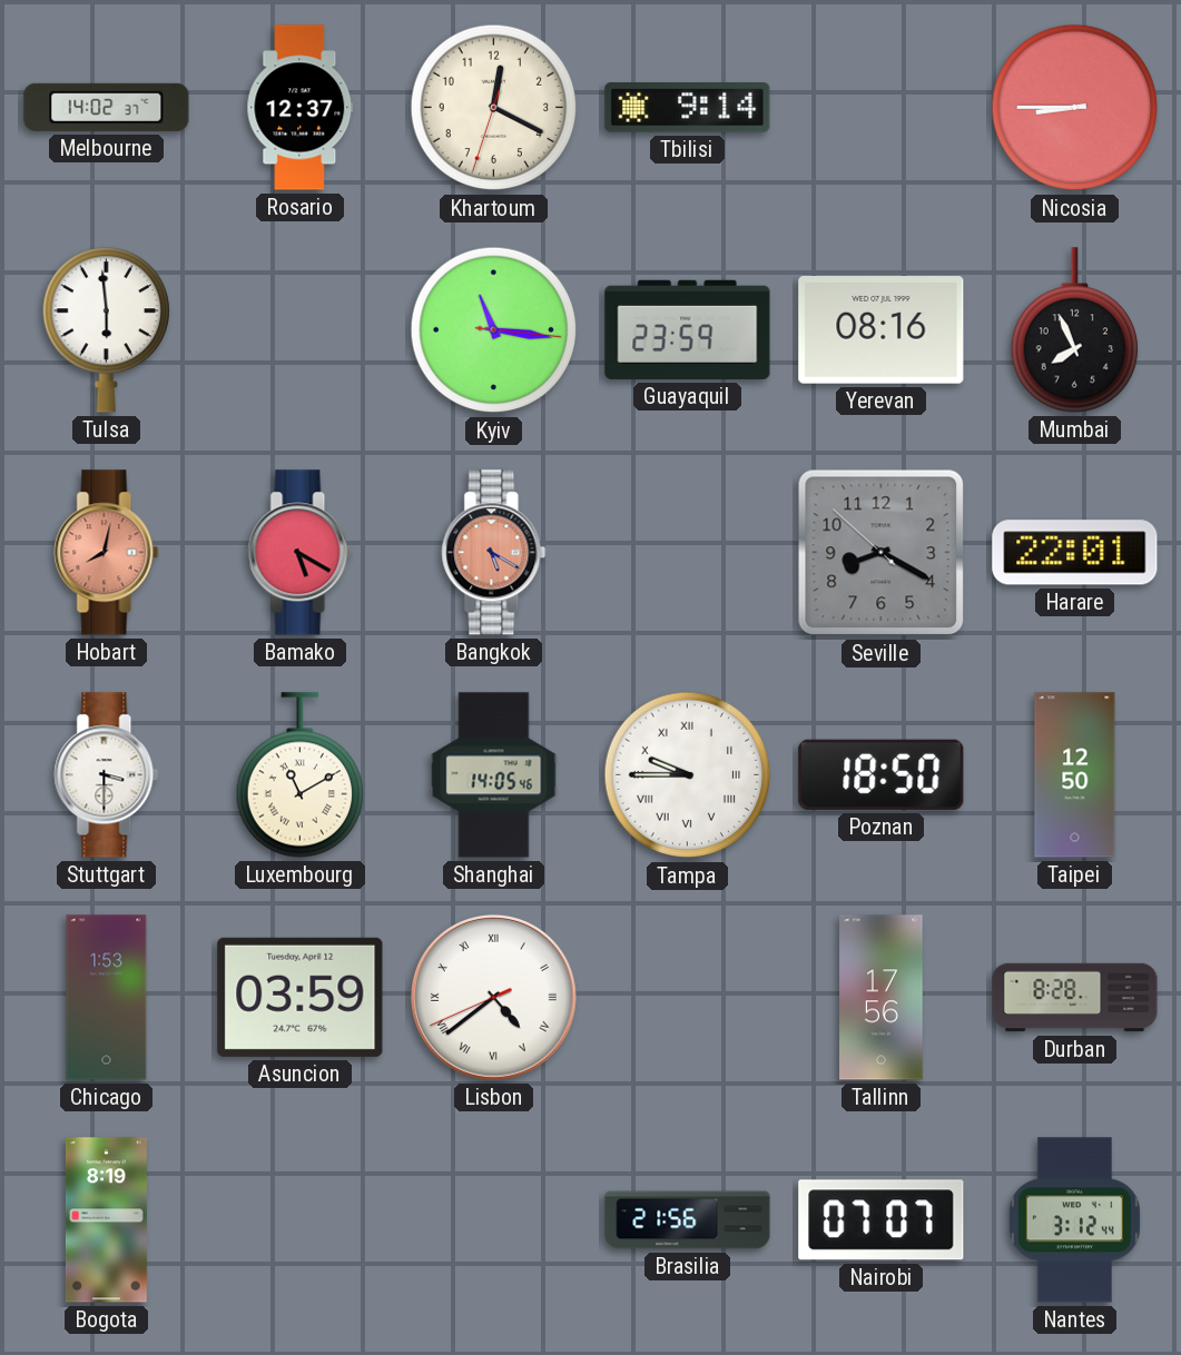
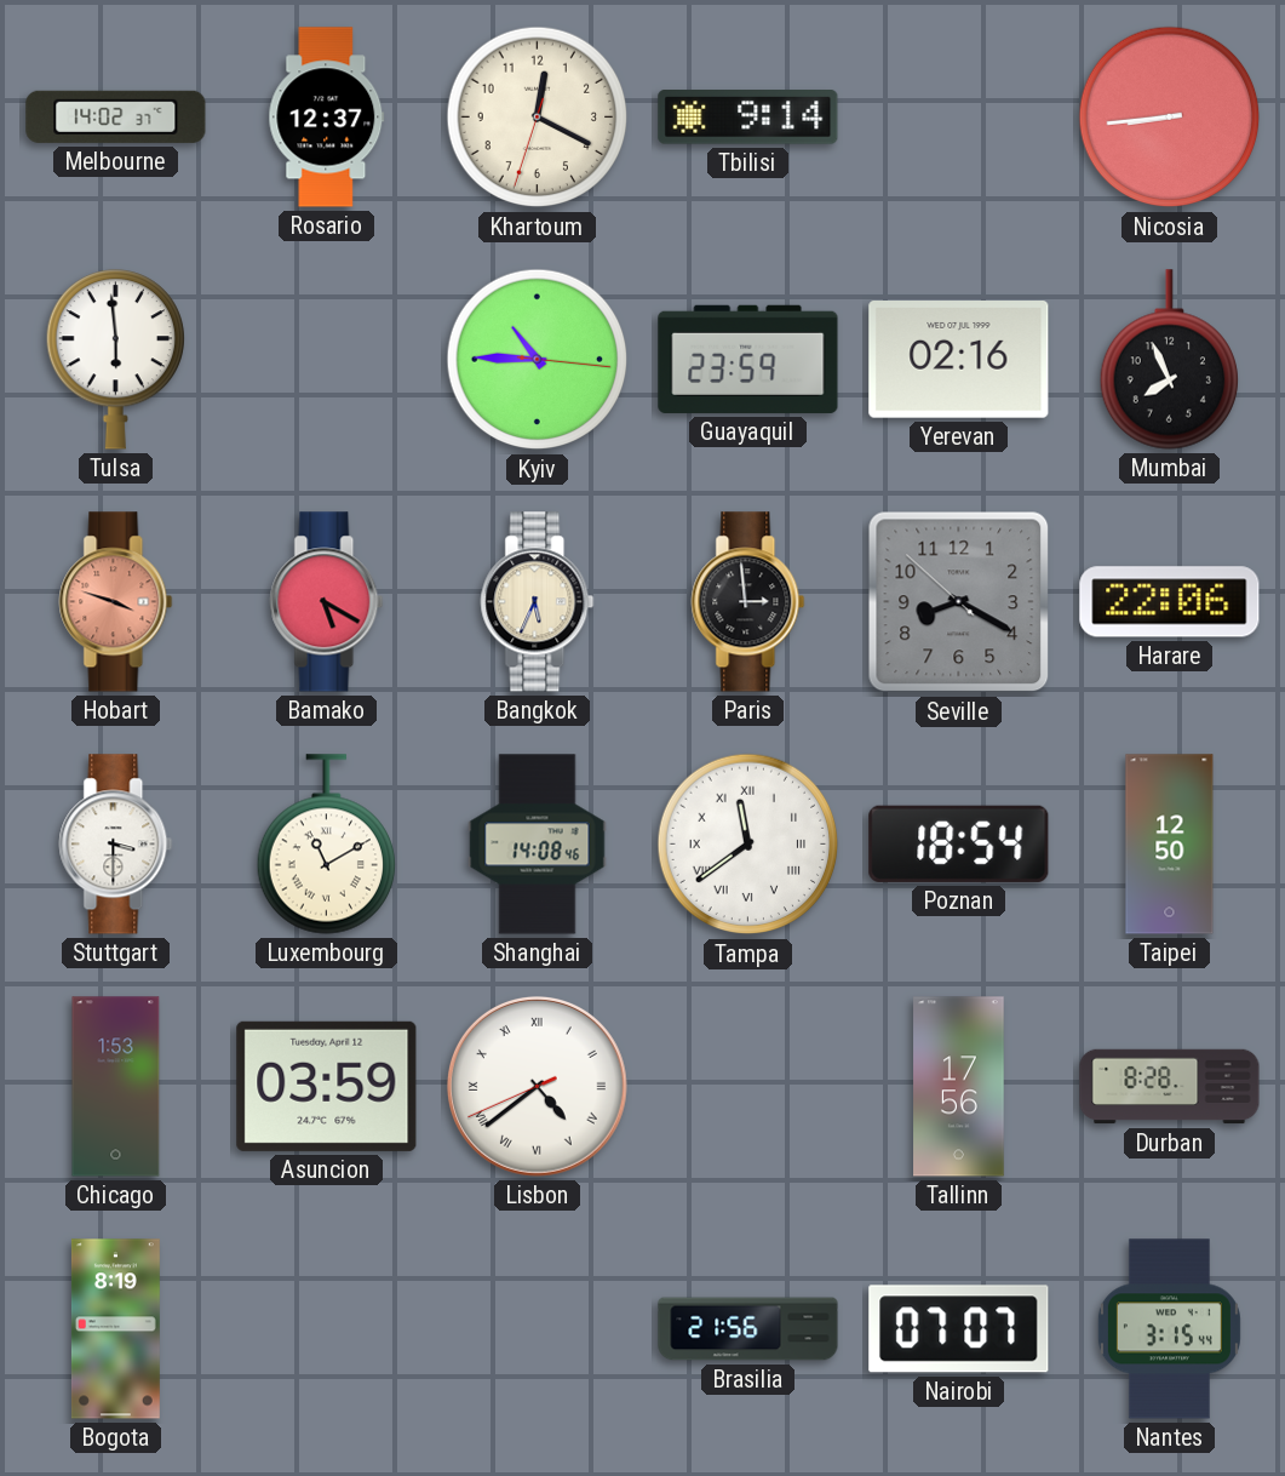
Nicosia: 8:45 -> 8:44 (1170, 118)
Kyiv: 11:16 -> 10:45 (538, 360)
Yerevan: 08:16 -> 02:16 (959, 360)
Hobart: 8:02 -> 3:48 (116, 602)
Bangkok: 5:20 -> 5:34 (538, 602)
Bangkok dial: salmon -> cream (538, 602)
Paris: none -> 2:59 (748, 602)
Harare: 22:01 -> 22:06 (1170, 602)
Shanghai: 14:05 -> 14:08 (538, 845)
Tampa: 9:45 -> 11:39 (748, 845)
Poznan: 18:50 -> 18:54 (959, 843)
Nantes: 3:12 -> 3:15 (1169, 1329)
